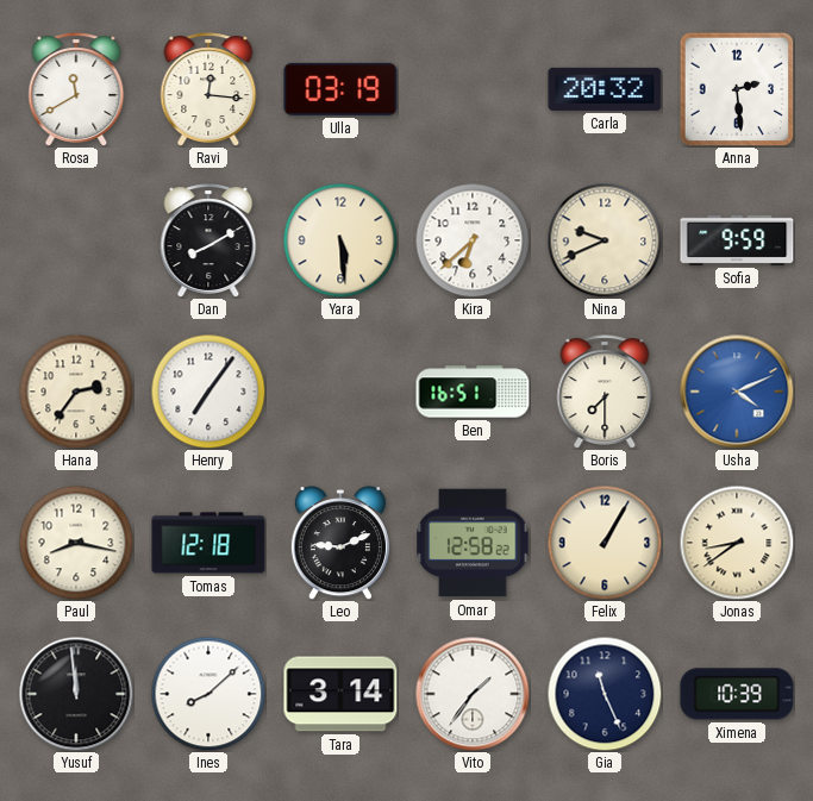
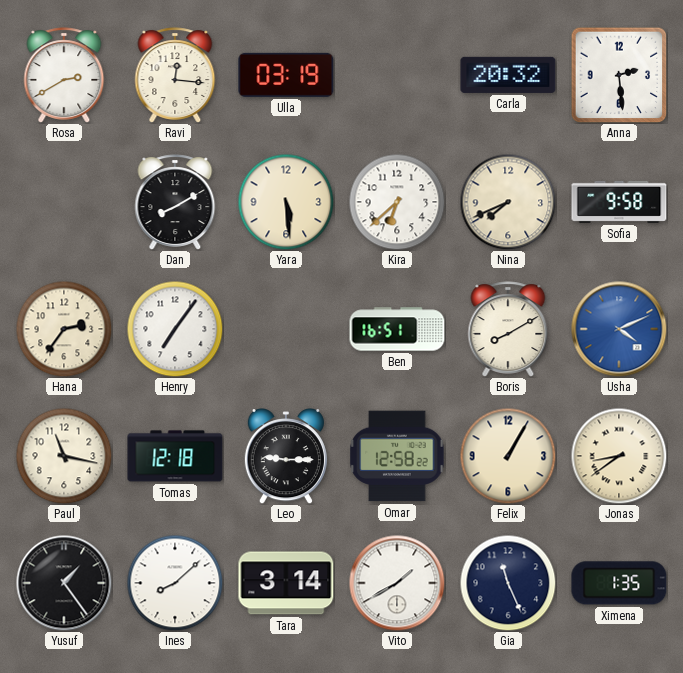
Rosa: 11:40 -> 2:40 (64, 75)
Nina: 9:41 -> 7:41 (508, 202)
Sofia: 9:59 -> 9:58 (619, 202)
Boris: 7:30 -> 8:10 (508, 329)
Paul: 8:17 -> 11:17 (64, 456)
Leo: 9:11 -> 9:15 (286, 456)
Yusuf: 11:59 -> 1:24 (64, 583)
Vito: 1:36 -> 1:40 (397, 583)
Ximena: 10:39 -> 1:35 (619, 583)
